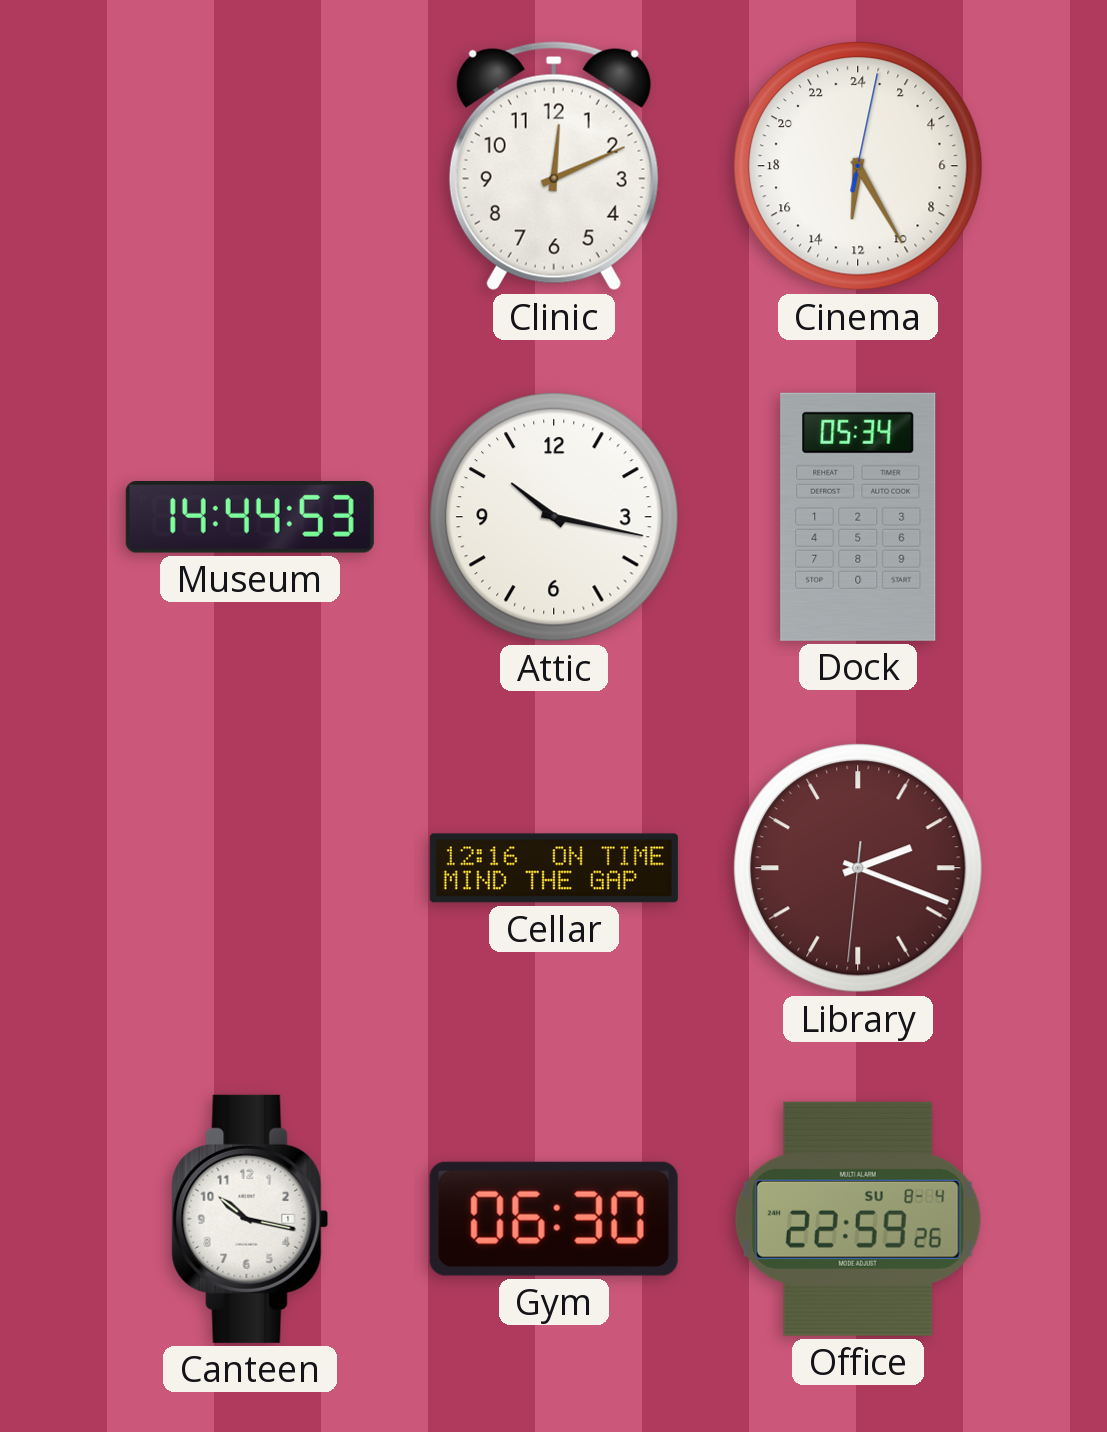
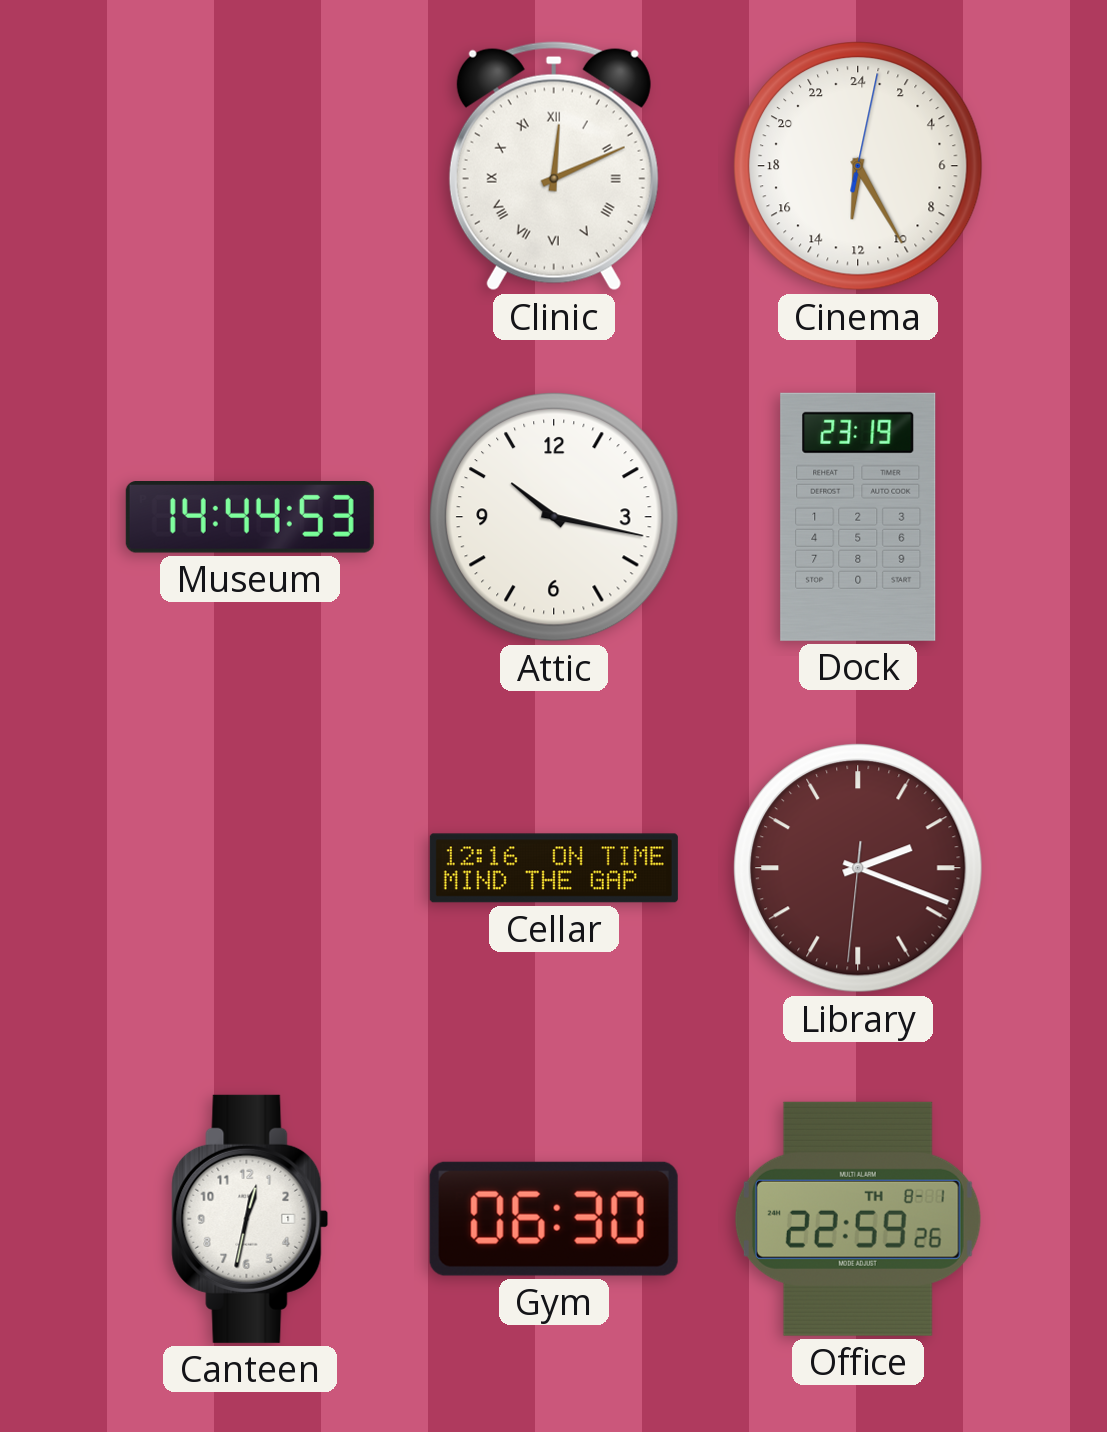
Clinic numerals: Arabic -> Roman (554, 166)
Dock: 05:34 -> 23:19 (858, 517)
Canteen: 10:17 -> 12:32 (250, 1219)
Office date: SU 8-4 -> TH 8-1 (858, 1219)
